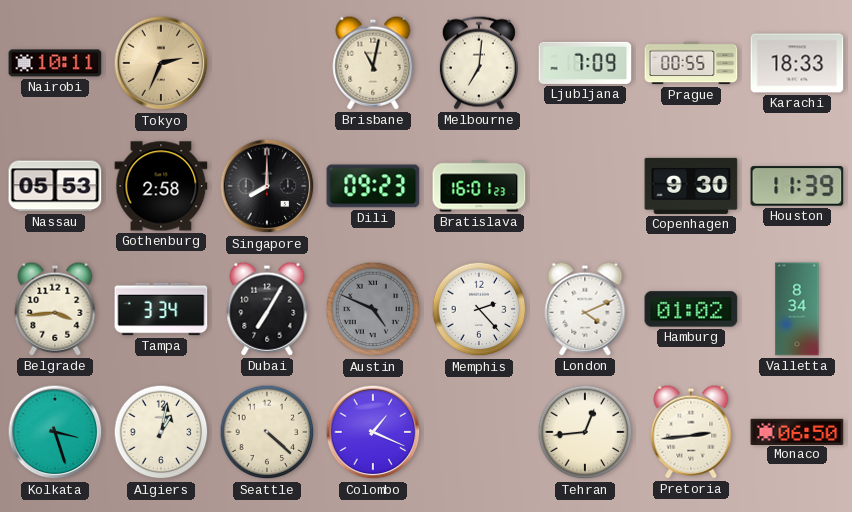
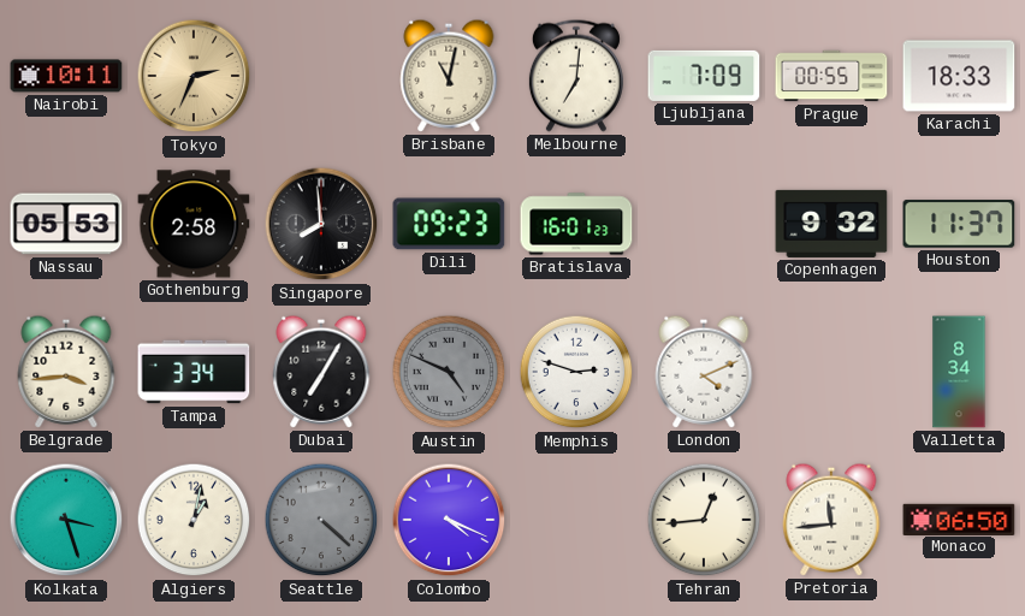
Singapore: 8:00 -> 7:59 (321, 224)
Copenhagen: 9:30 -> 9:32 (831, 224)
Houston: 11:39 -> 11:37 (959, 224)
Memphis: 2:23 -> 2:48 (576, 372)
Hamburg: 01:02 -> none (691, 309)
Seattle dial: cream -> grey (321, 520)
Colombo: 1:19 -> 4:19 (449, 520)
Pretoria: 2:44 -> 11:44 (831, 520)
